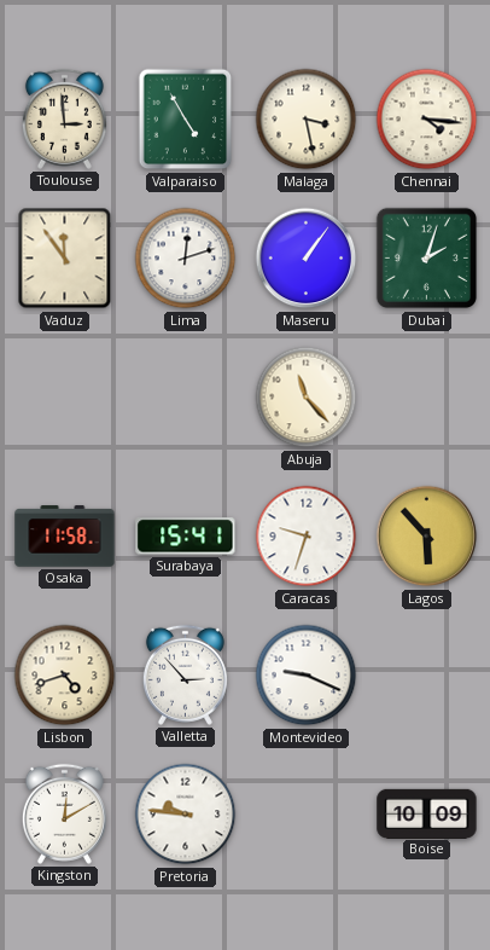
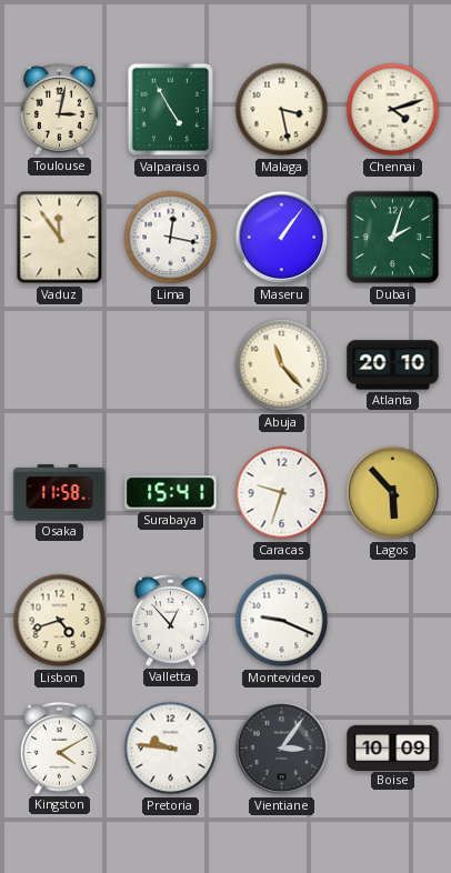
Toulouse: 2:59 -> 3:02 (59, 109)
Chennai: 4:16 -> 4:12 (393, 110)
Lima: 12:12 -> 12:17 (171, 238)
Atlanta: none -> 20:10 (393, 365)
Valletta: 2:53 -> 12:53 (170, 620)
Kingston: 12:10 -> 4:10 (59, 747)
Vientiane: none -> 3:06 (282, 749)
